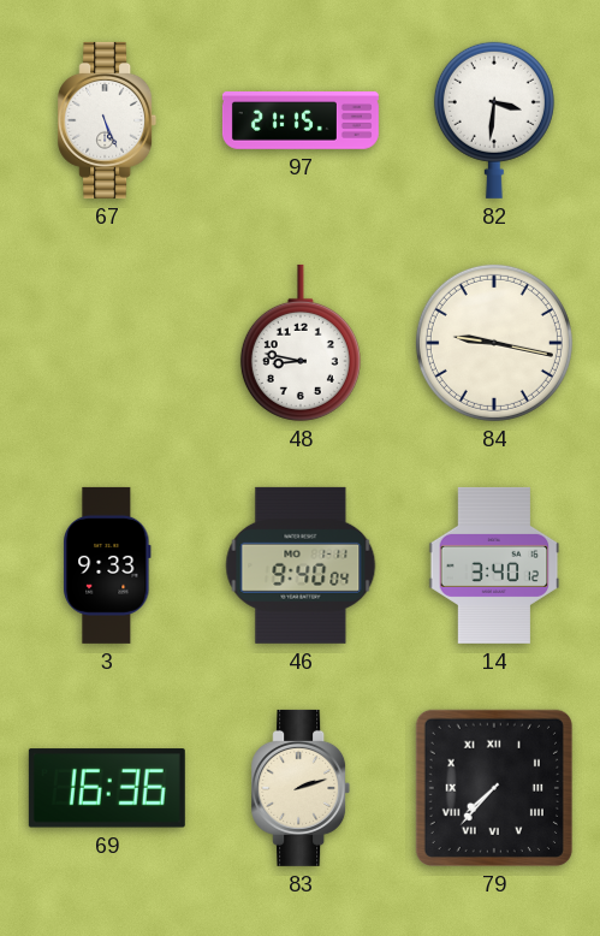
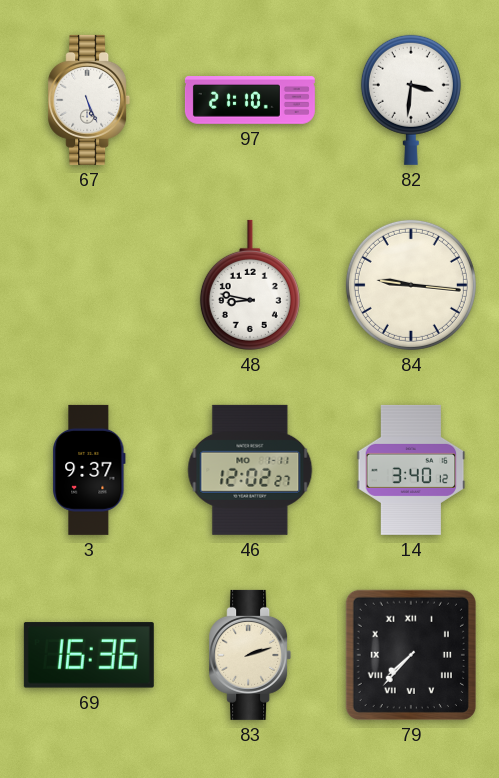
97: 21:15 -> 21:10 (250, 101)
84: 9:17 -> 9:16 (411, 285)
3: 9:33 -> 9:37 (89, 470)
46: 9:40 -> 12:02 (250, 470)
